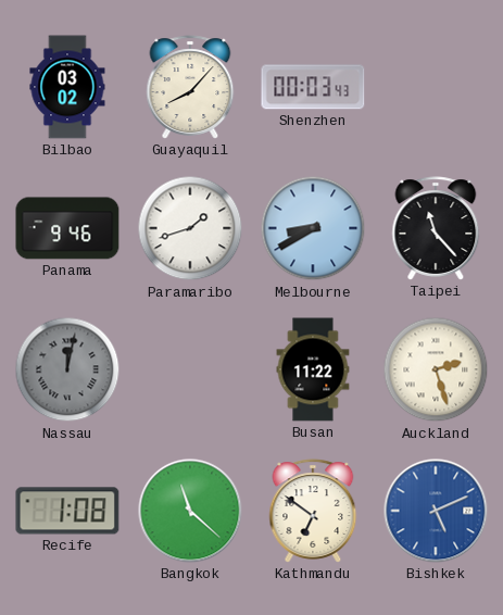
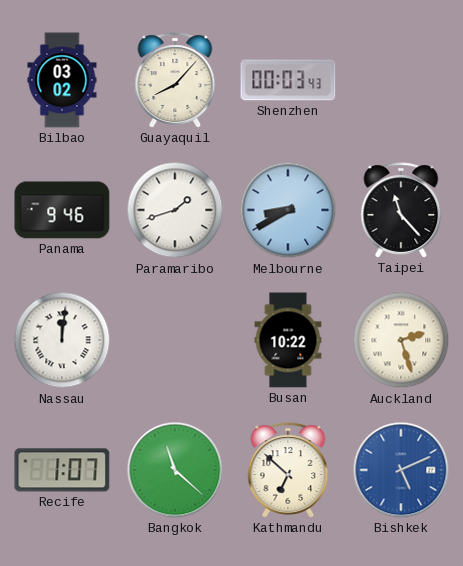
Nassau: 12:02 -> 12:01 (62, 340)
Nassau dial: grey -> white (62, 340)
Busan: 11:22 -> 10:22 (288, 340)
Recife: 1:08 -> 1:07 (62, 470)
Kathmandu: 6:51 -> 6:52 (288, 470)
